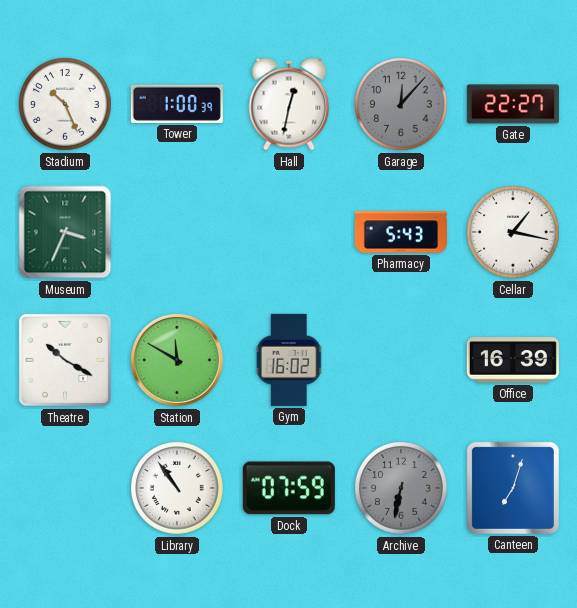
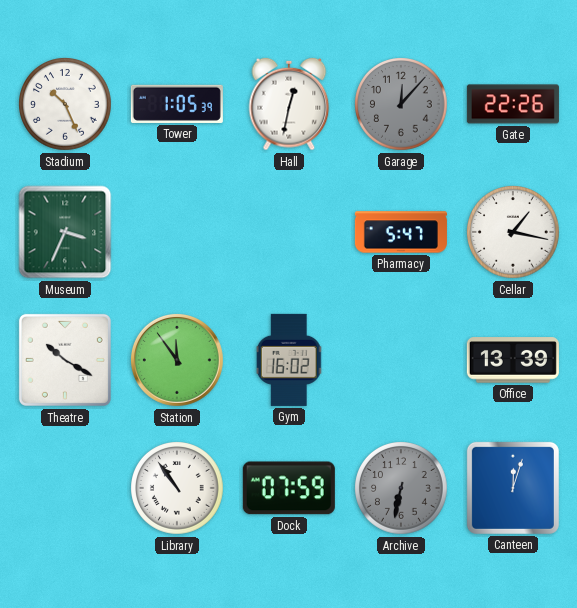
Tower: 1:00 -> 1:05 (177, 104)
Gate: 22:27 -> 22:26 (513, 104)
Pharmacy: 5:43 -> 5:47 (401, 232)
Station: 11:50 -> 11:54 (177, 360)
Office: 16:39 -> 13:39 (513, 360)
Canteen: 7:03 -> 12:03 (513, 488)
